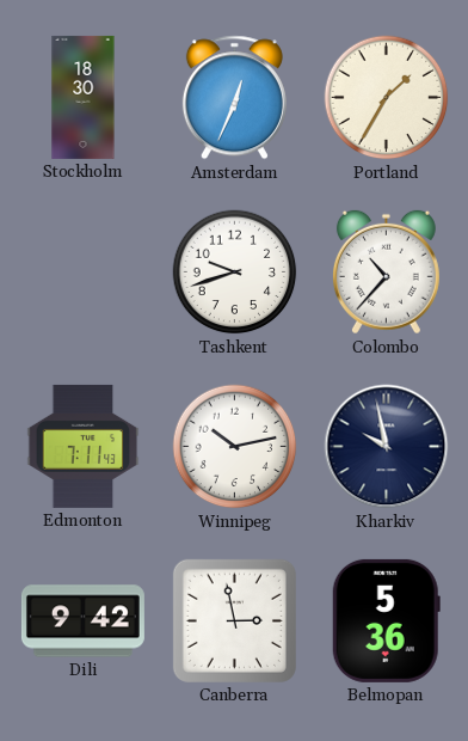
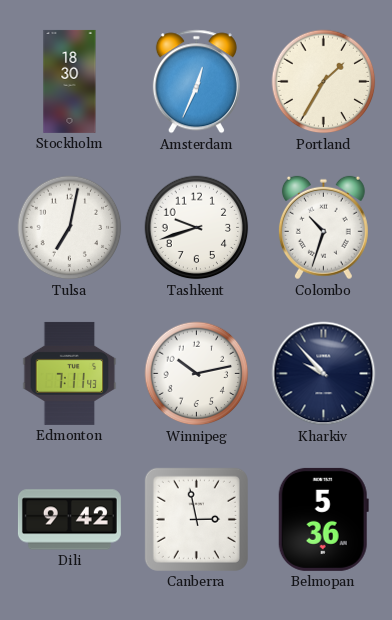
Tulsa: none -> 7:02 (70, 228)
Colombo: 10:37 -> 10:33 (323, 228)
Kharkiv: 9:58 -> 9:53 (324, 374)
